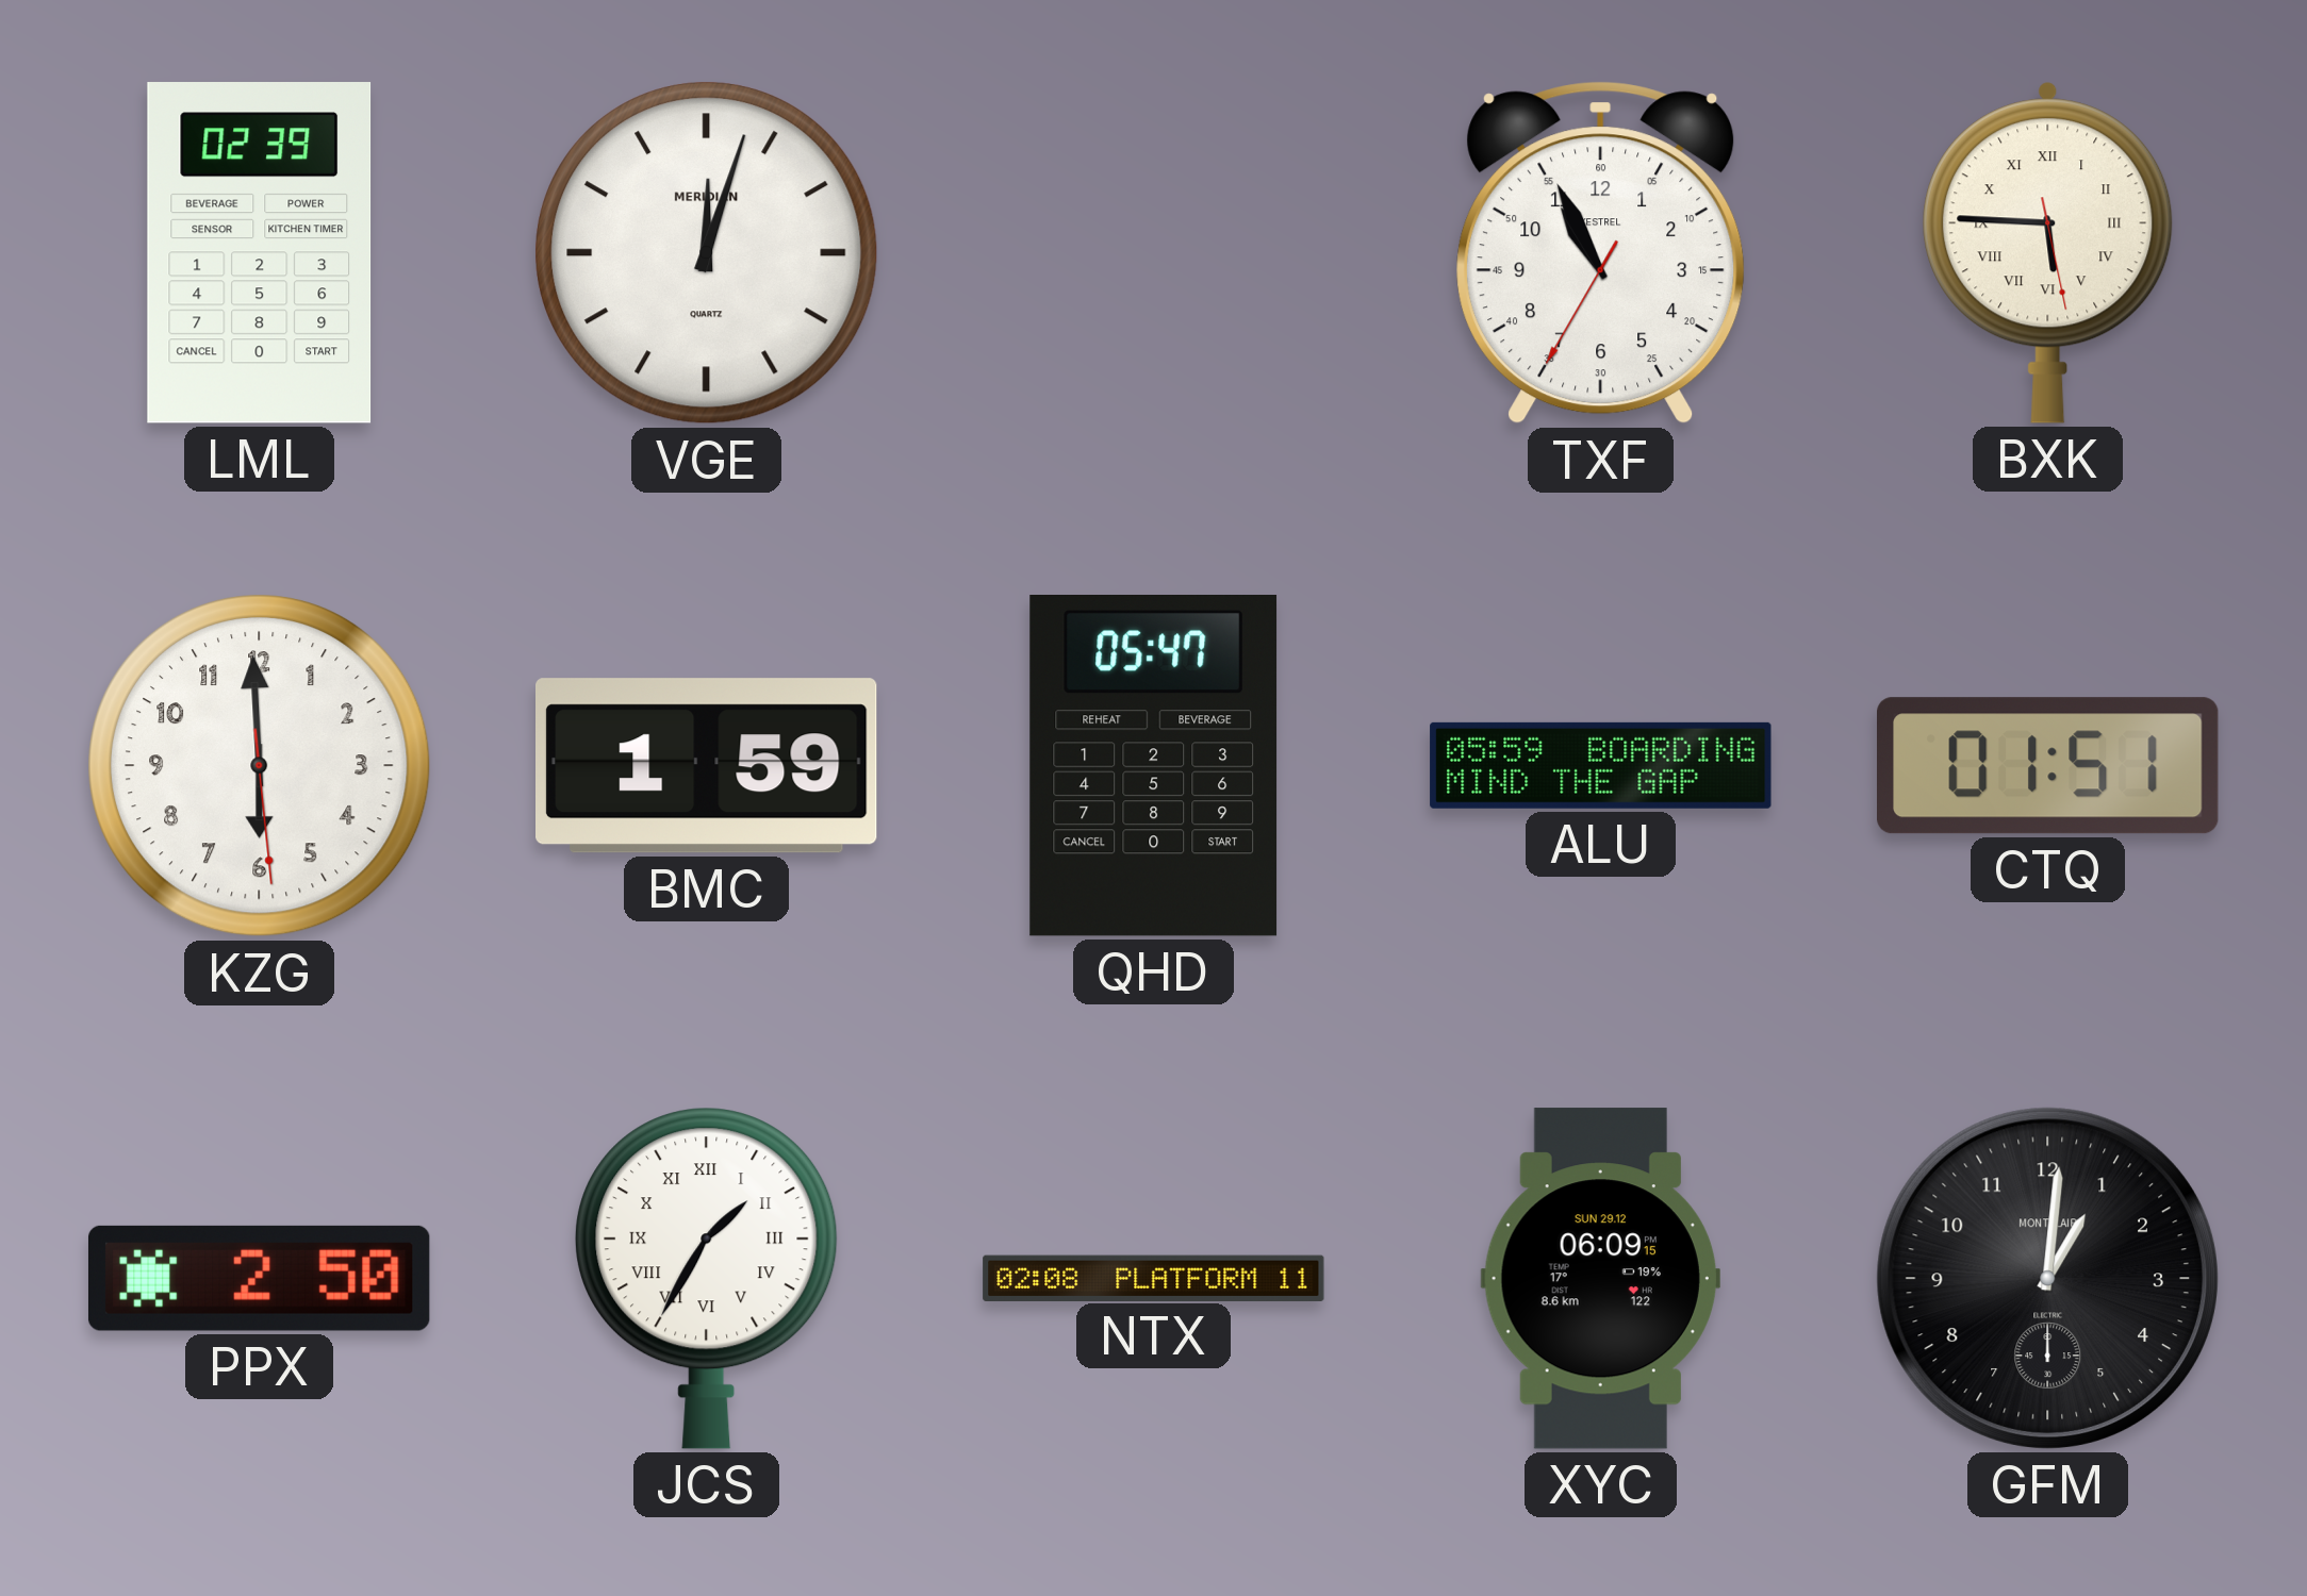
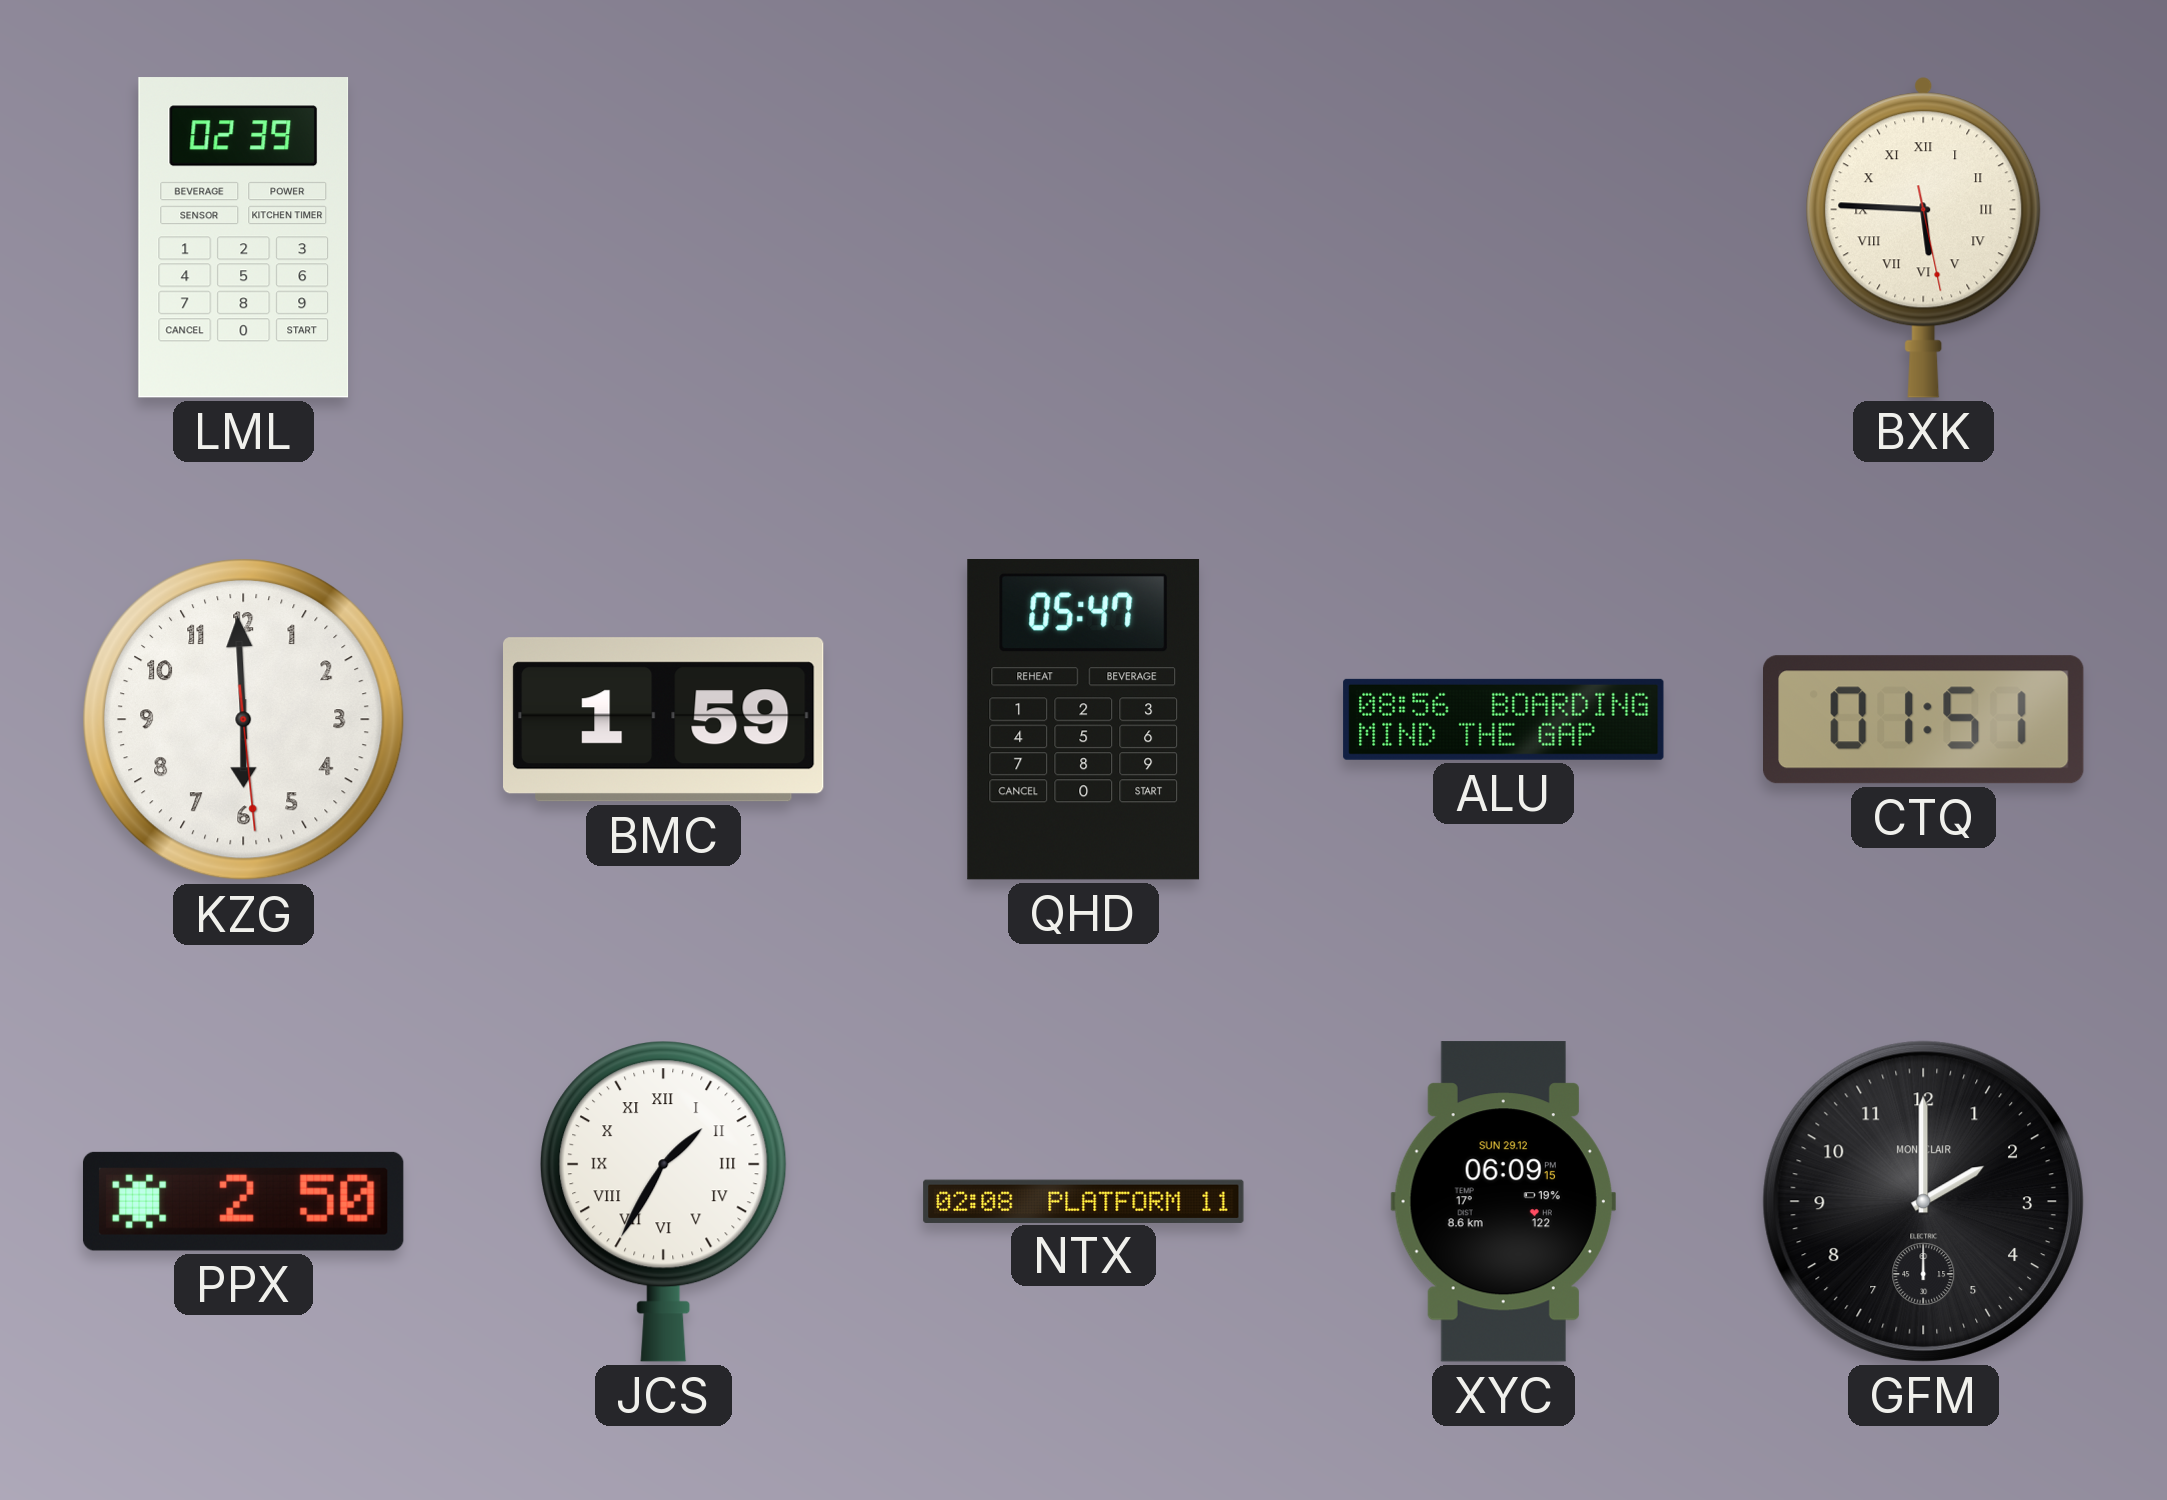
VGE: 12:03 -> none (707, 253)
TXF: 10:55 -> none (1601, 253)
ALU: 05:59 -> 08:56 (1504, 719)
GFM: 1:01 -> 2:00 (1923, 1201)
